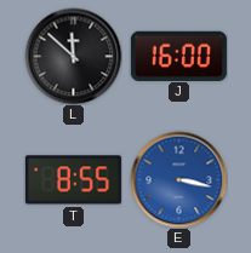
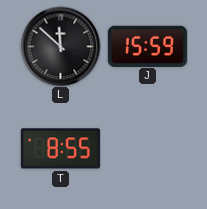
J: 16:00 -> 15:59 (147, 46)
E: 3:17 -> none (178, 179)
